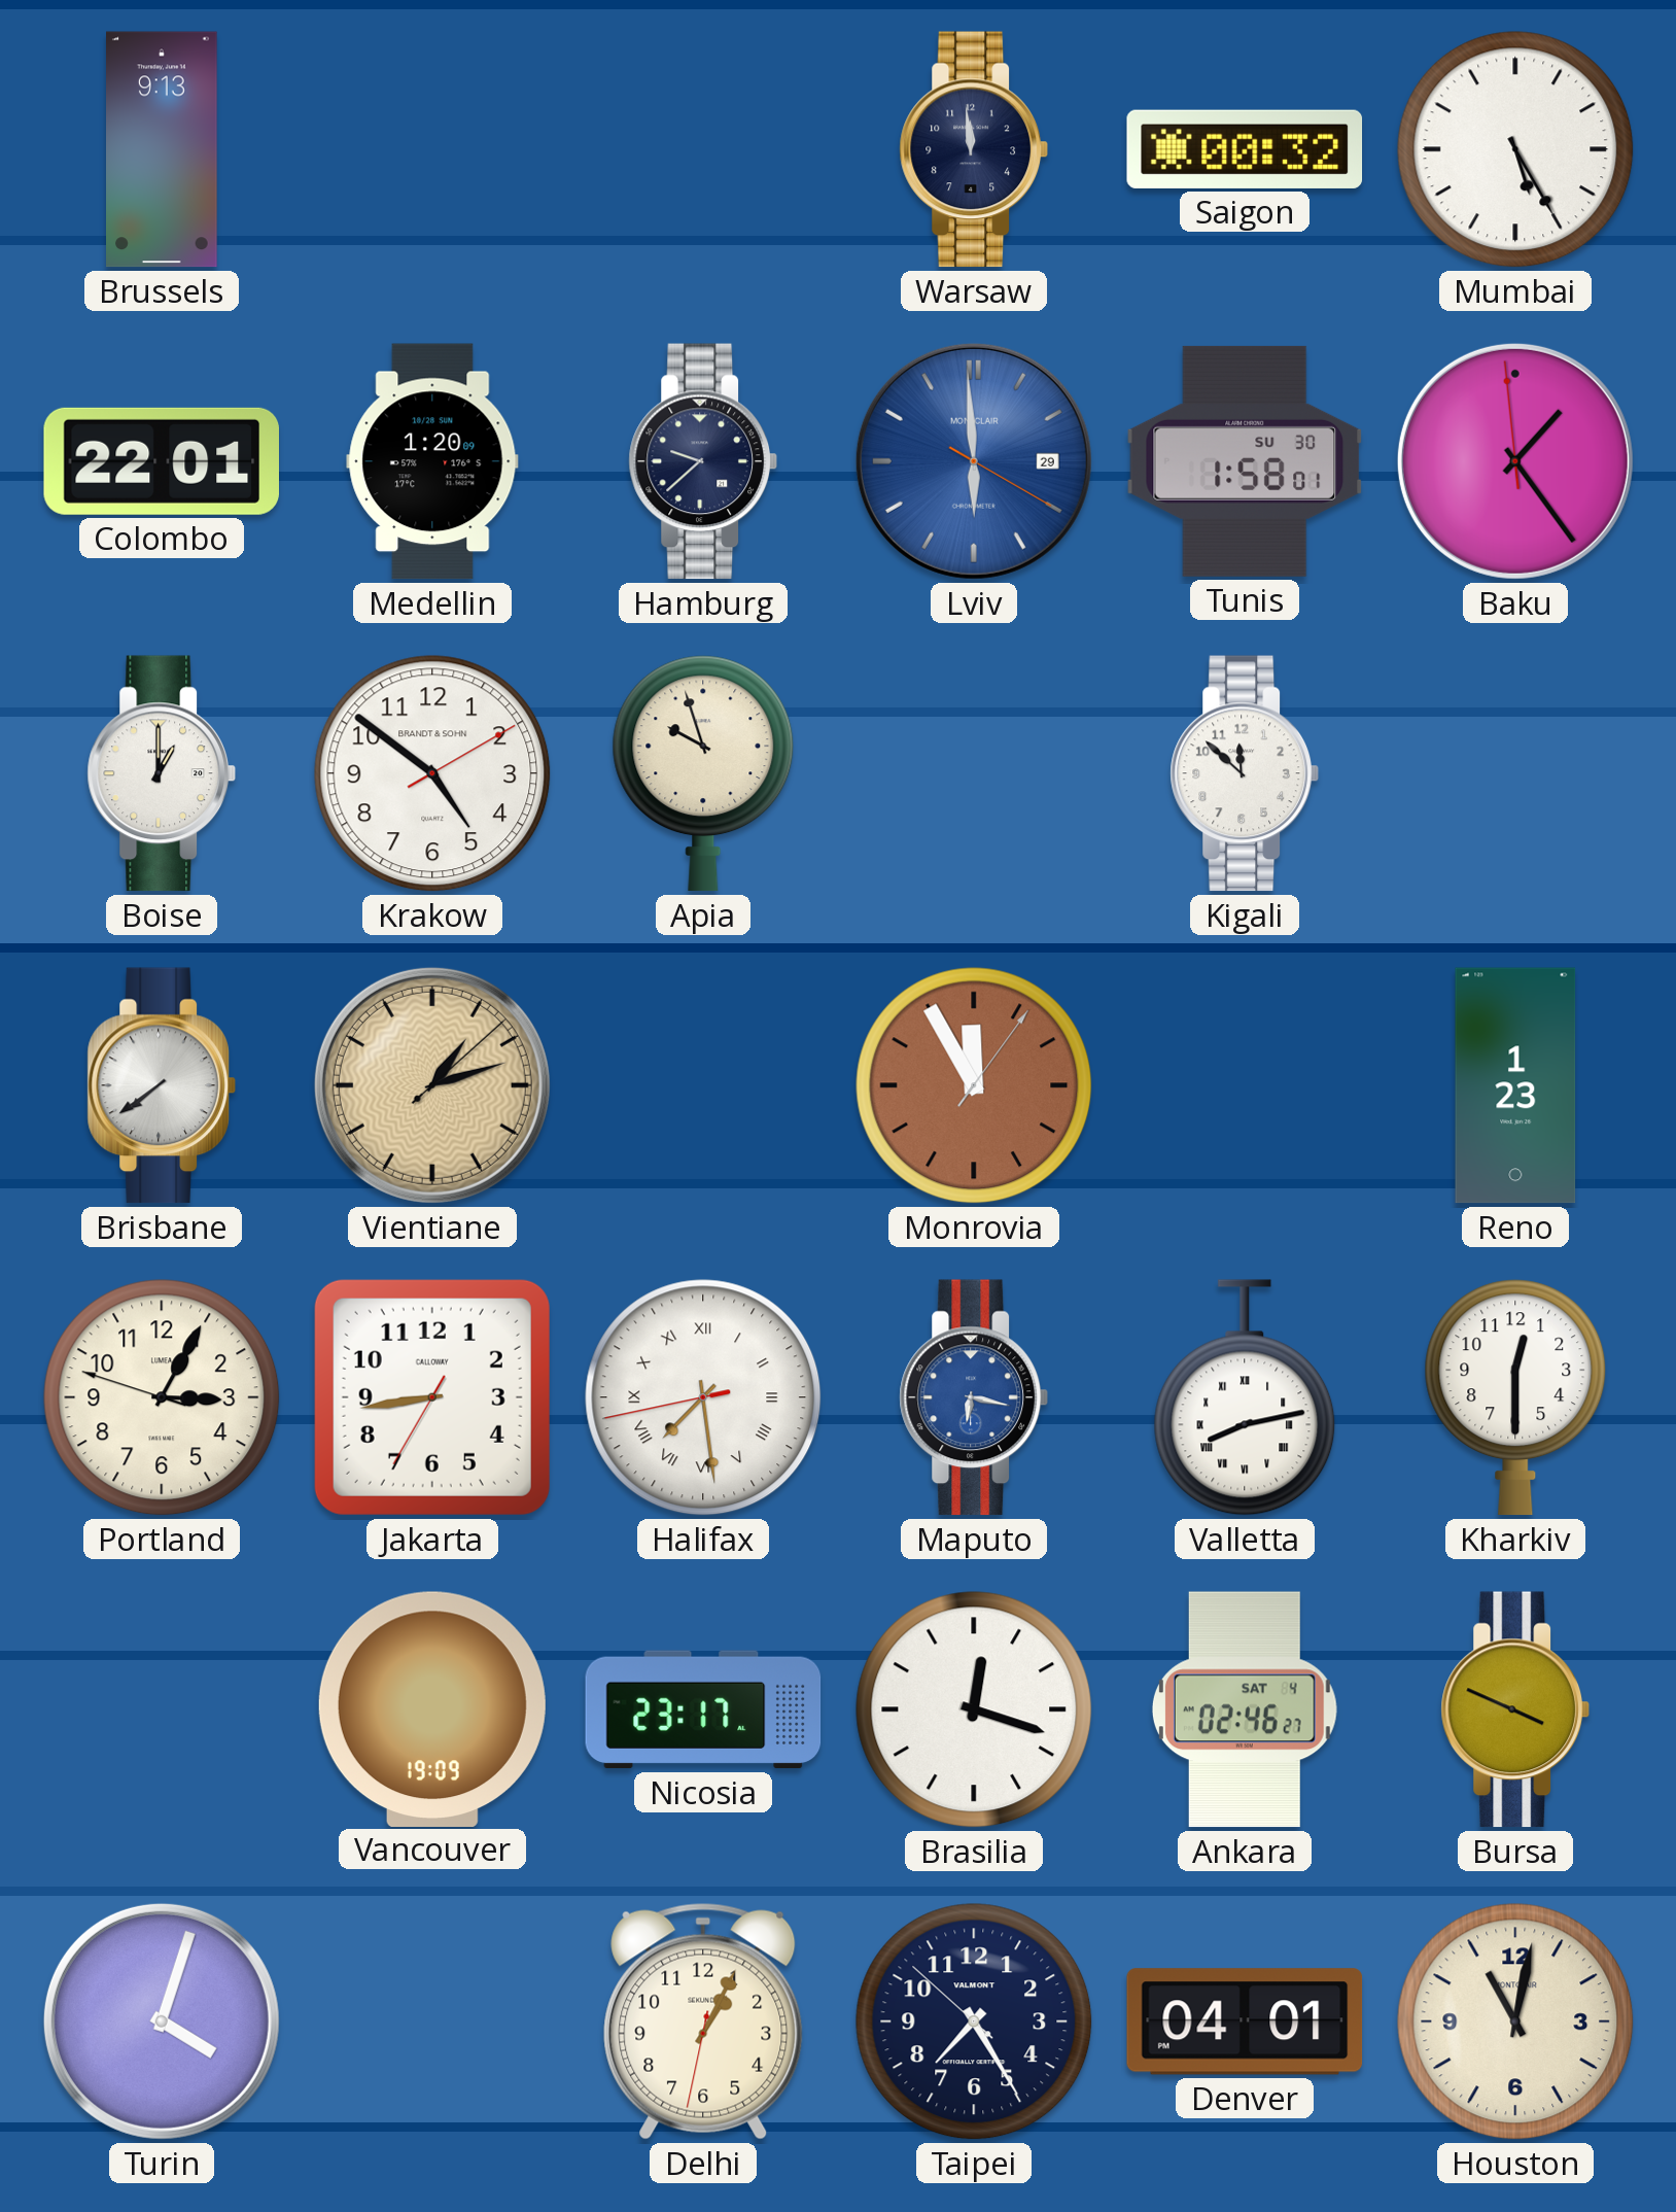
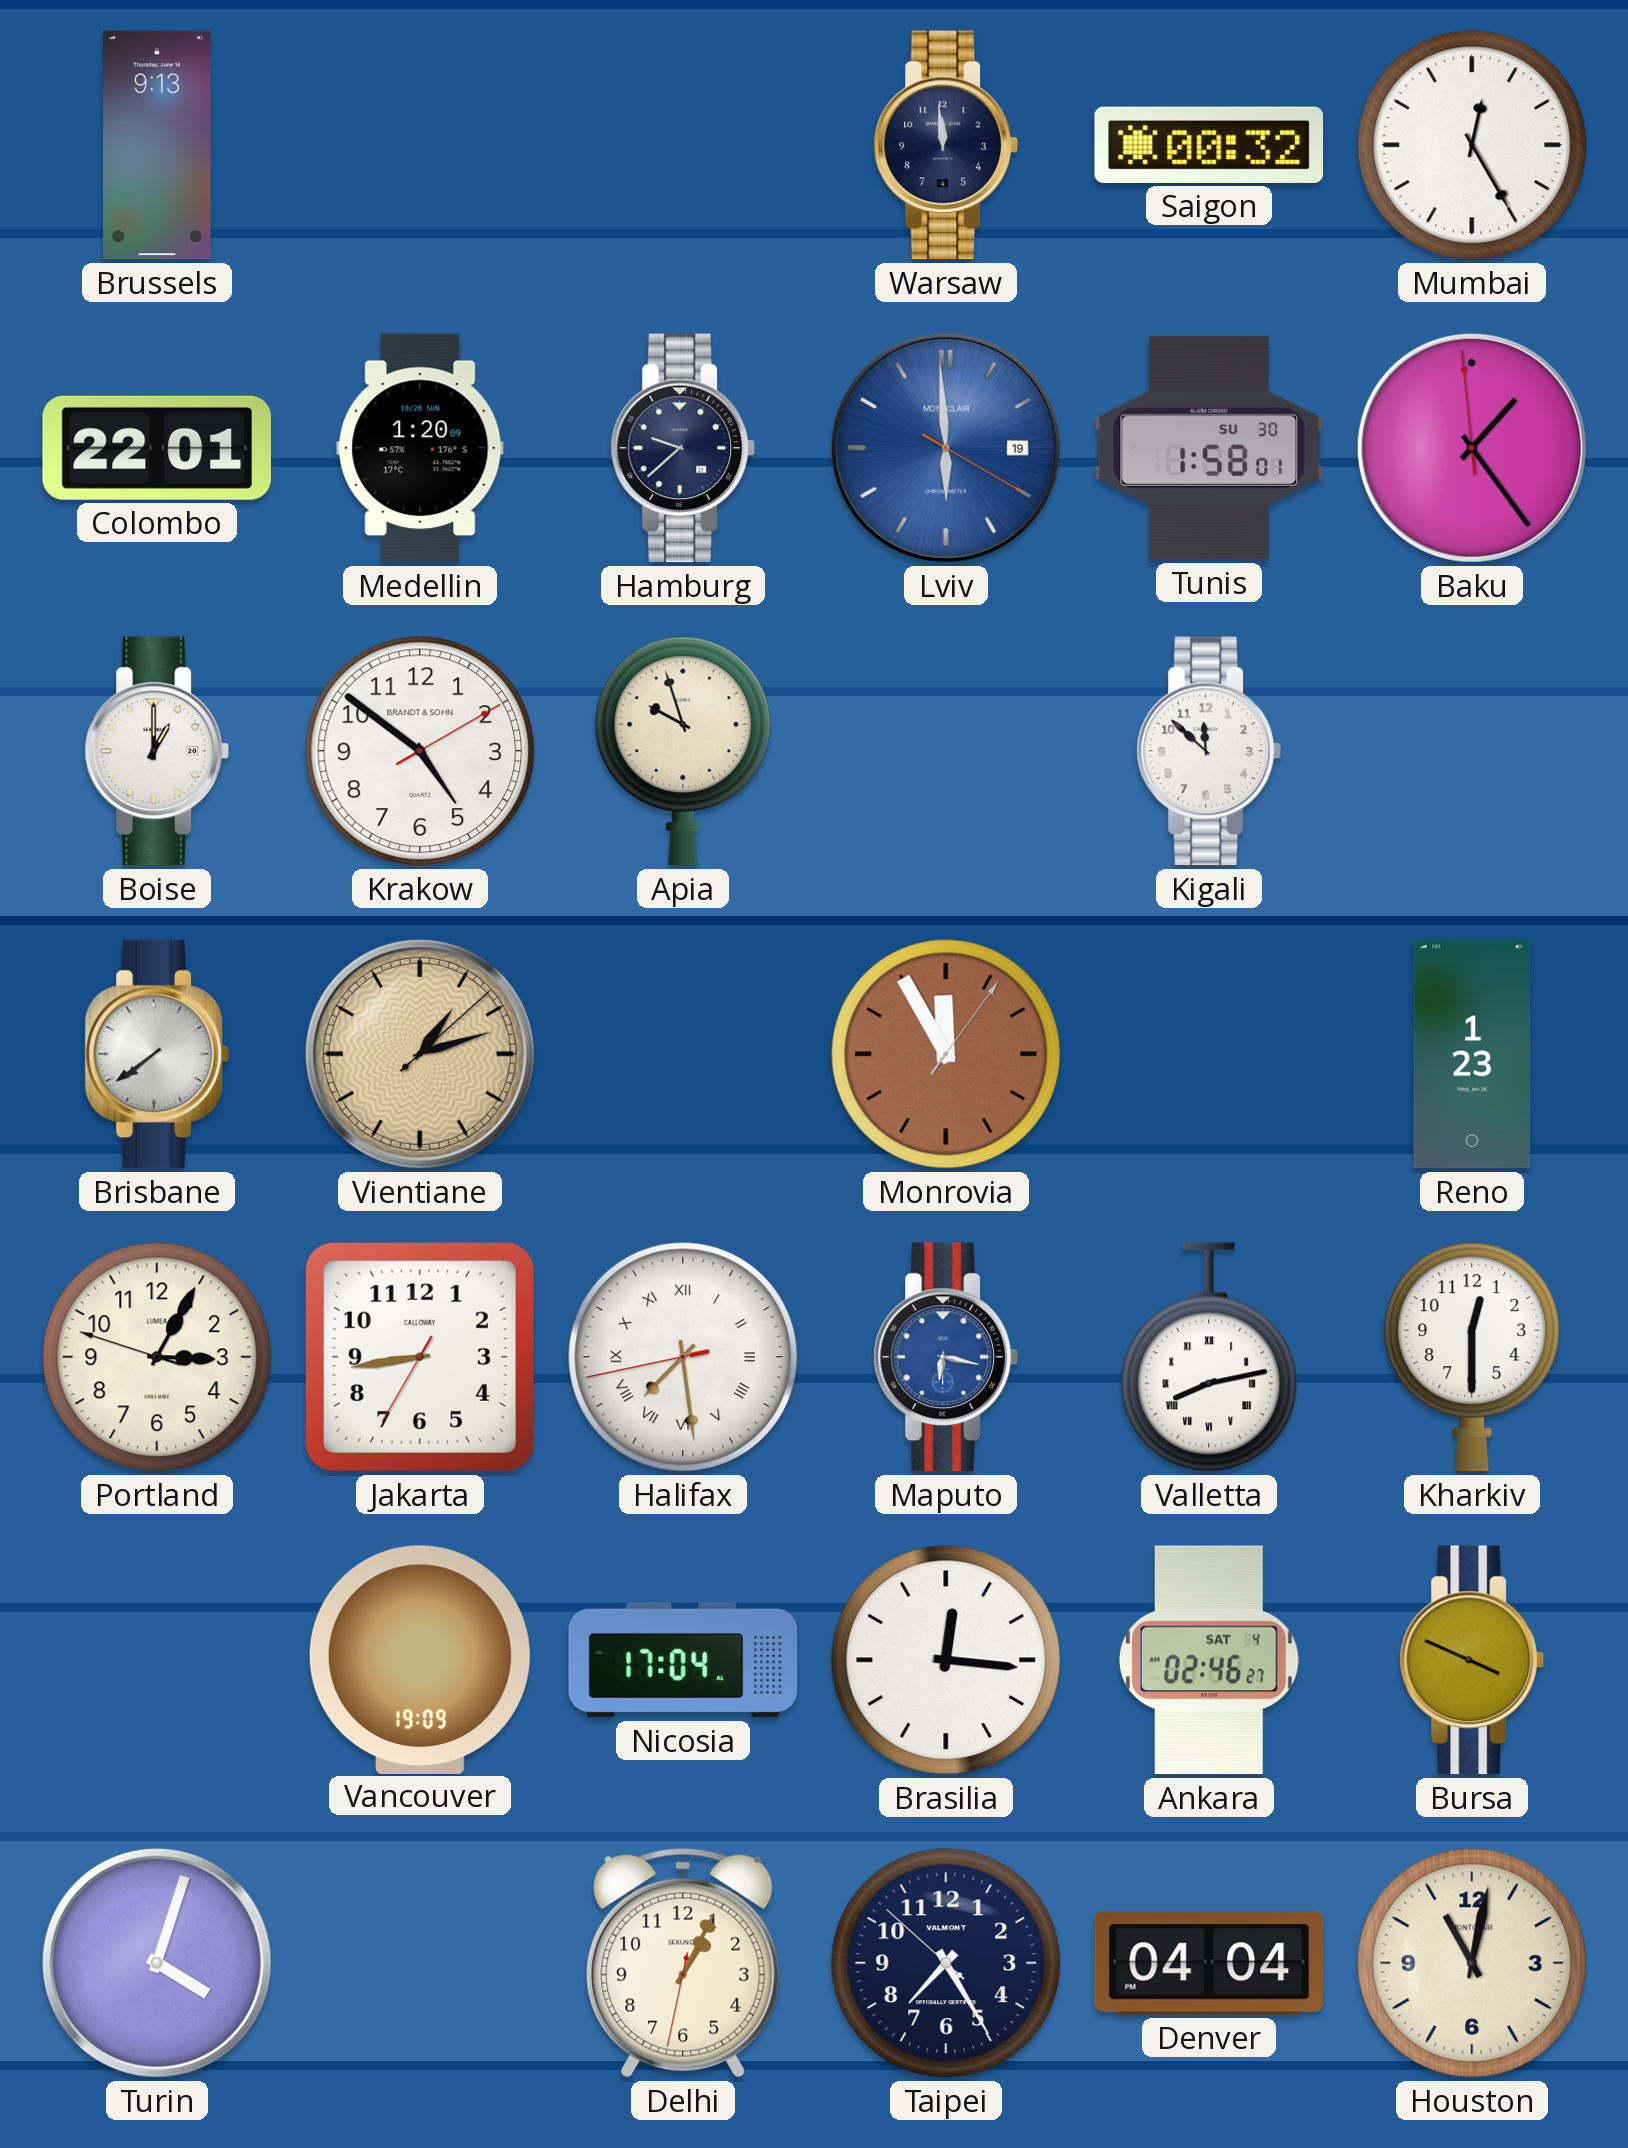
Mumbai: 5:25 -> 12:25 (1472, 145)
Lviv date: 29 -> 19 (946, 448)
Nicosia: 23:17 -> 17:04 (683, 1660)
Brasilia: 12:18 -> 12:16 (946, 1660)
Denver: 04:01 -> 04:04 (1209, 1963)
